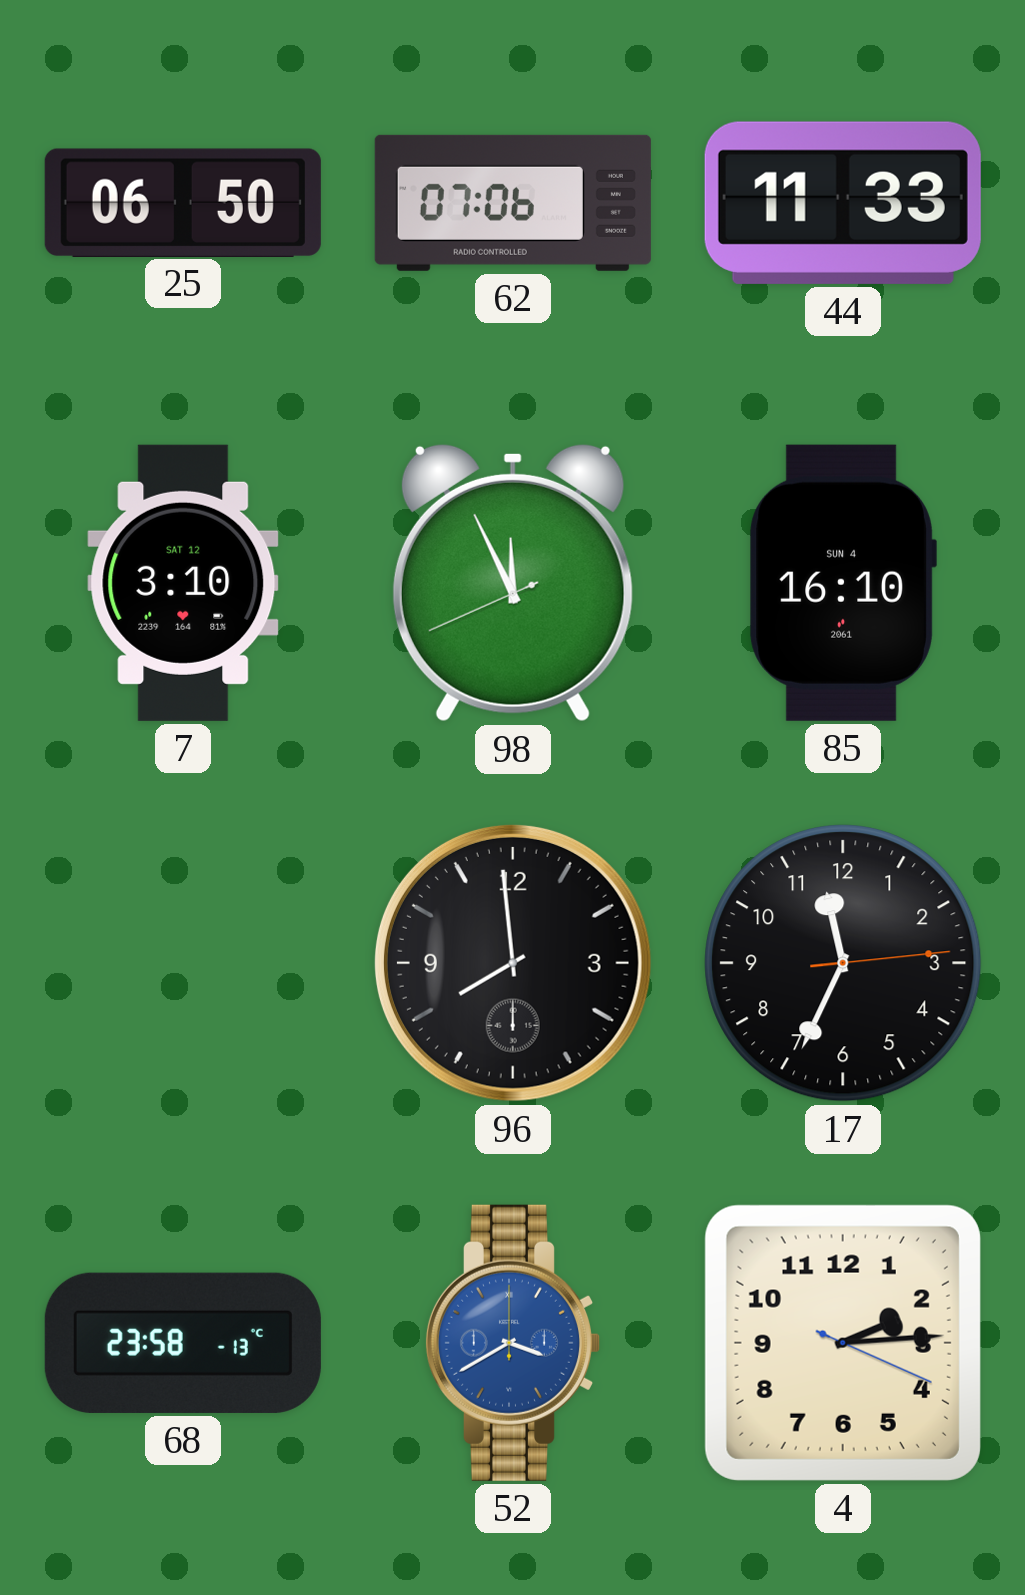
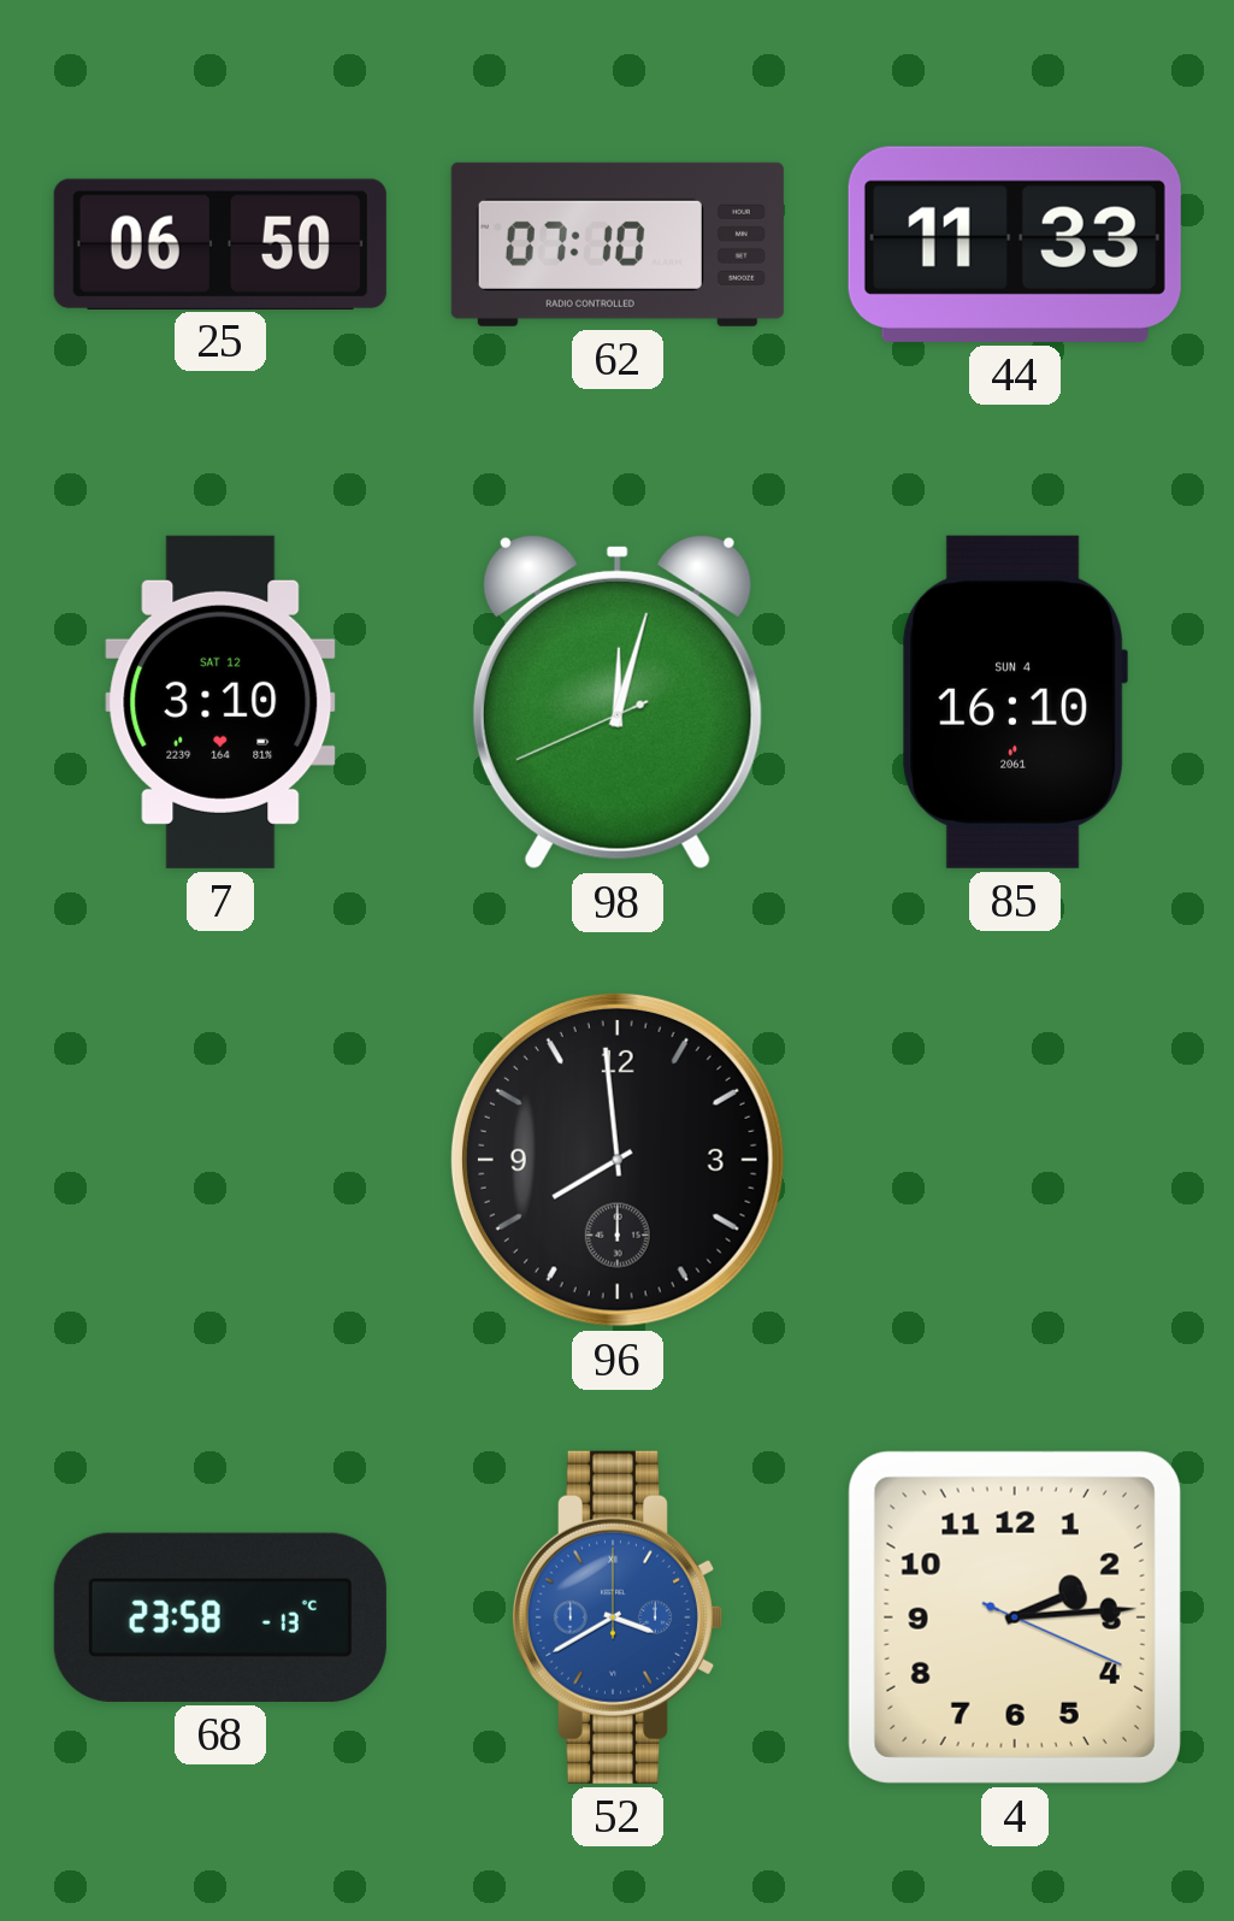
62: 07:06 -> 07:10 (618, 244)
98: 11:55 -> 12:02 (618, 702)
17: 11:34 -> none (843, 963)
